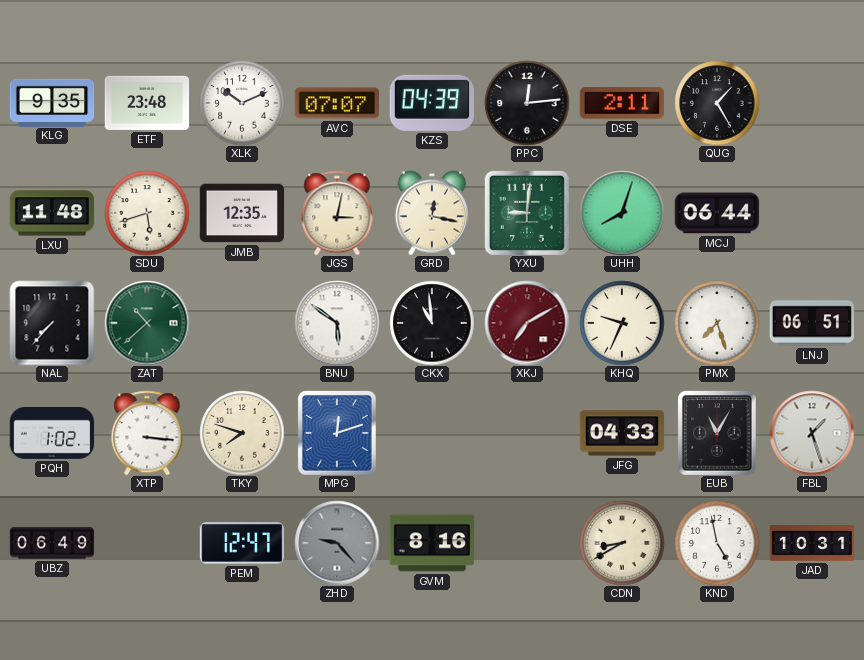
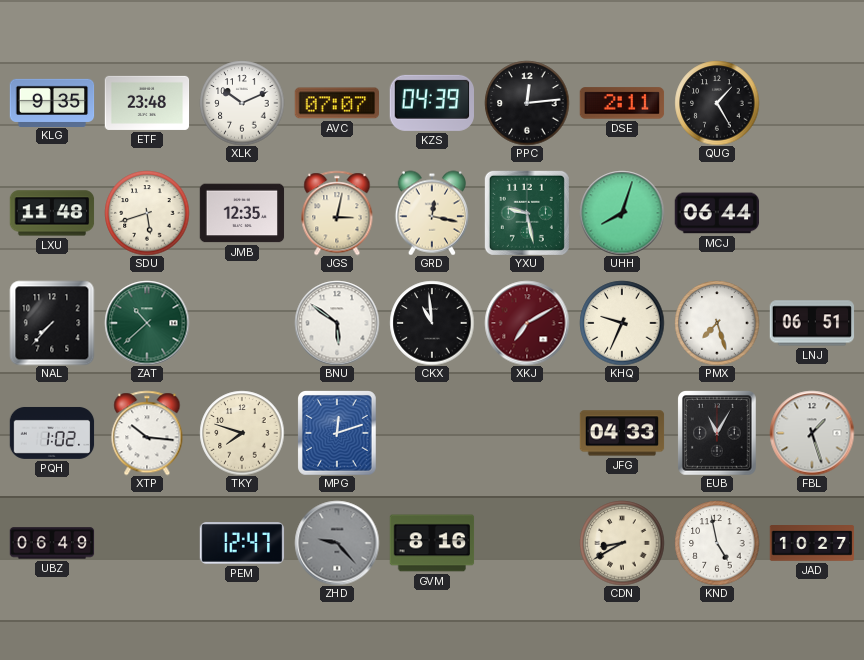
YXU: 9:01 -> 9:28 (527, 213)
XTP: 3:16 -> 10:16 (147, 433)
JAD: 10:31 -> 10:27 (812, 544)
